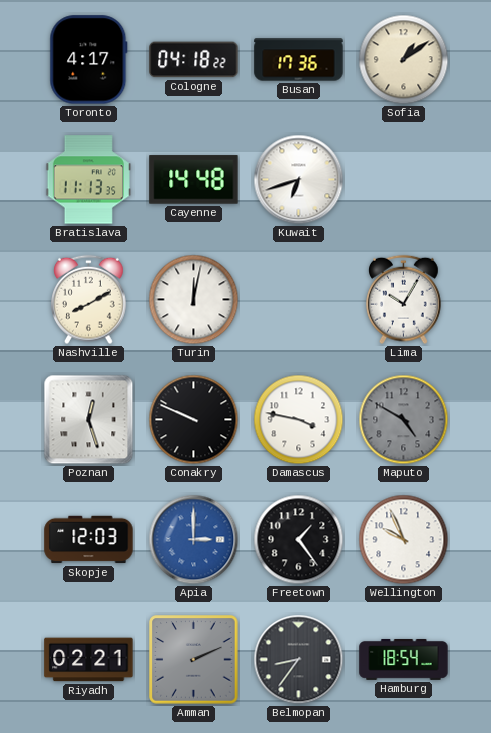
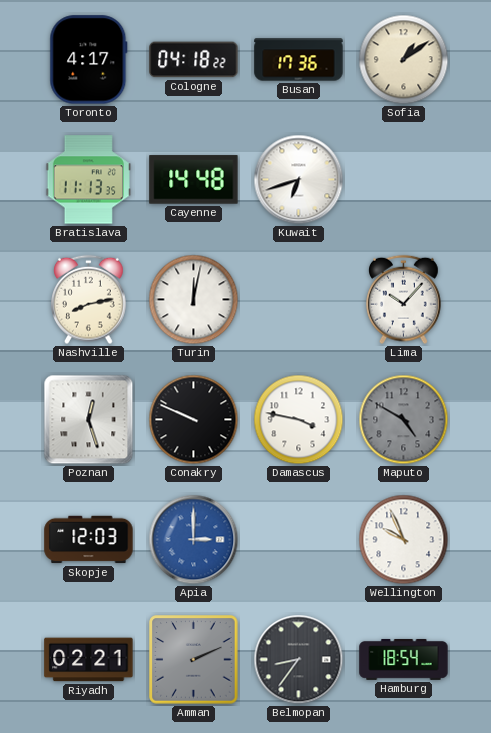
Nashville: 8:10 -> 8:13 (89, 300)
Lima: 10:05 -> 10:07 (404, 300)
Freetown: 1:24 -> none (299, 540)
